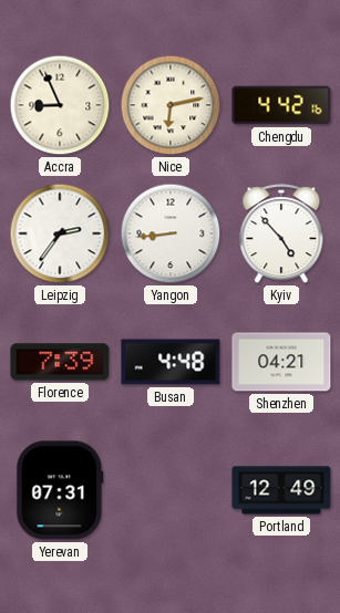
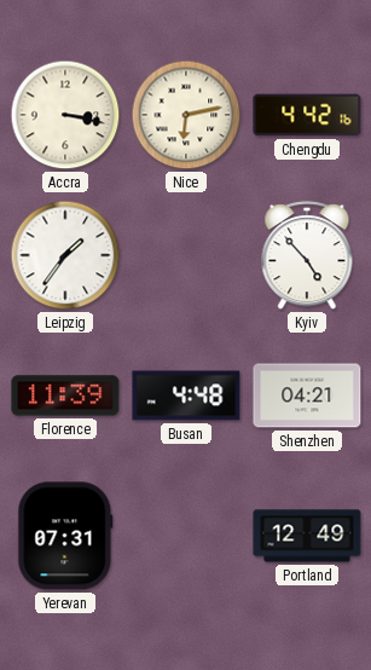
Accra: 8:56 -> 3:17 (65, 115)
Leipzig: 2:36 -> 1:36 (65, 255)
Yangon: 8:44 -> none (171, 233)
Florence: 7:39 -> 11:39 (65, 395)
